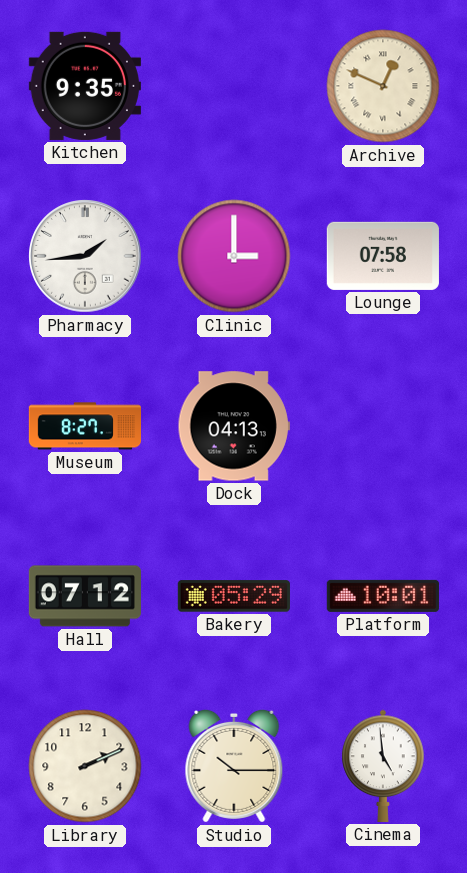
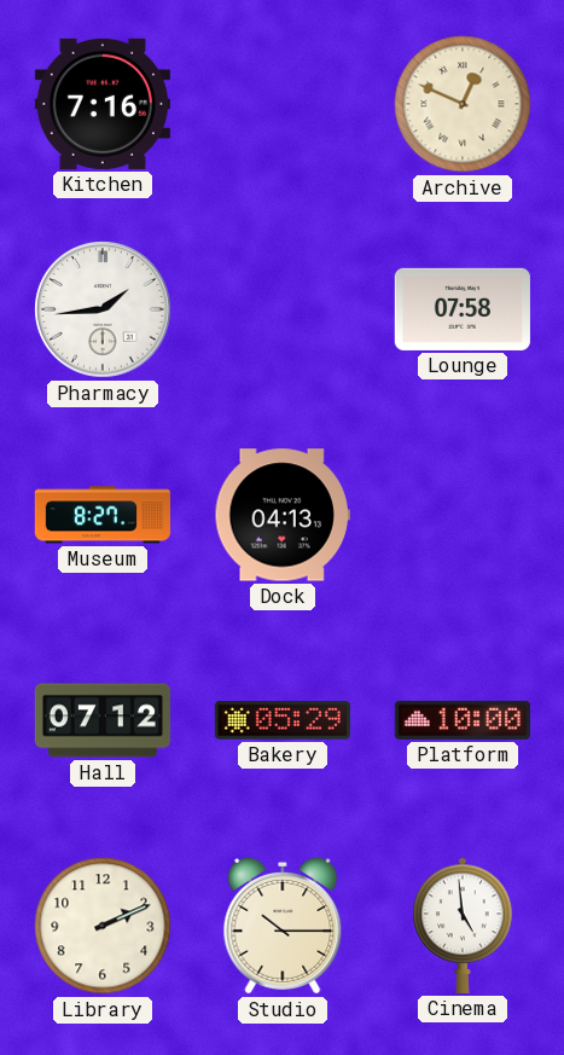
Kitchen: 9:35 -> 7:16 (103, 104)
Clinic: 3:00 -> none (234, 256)
Platform: 10:01 -> 10:00 (463, 720)
